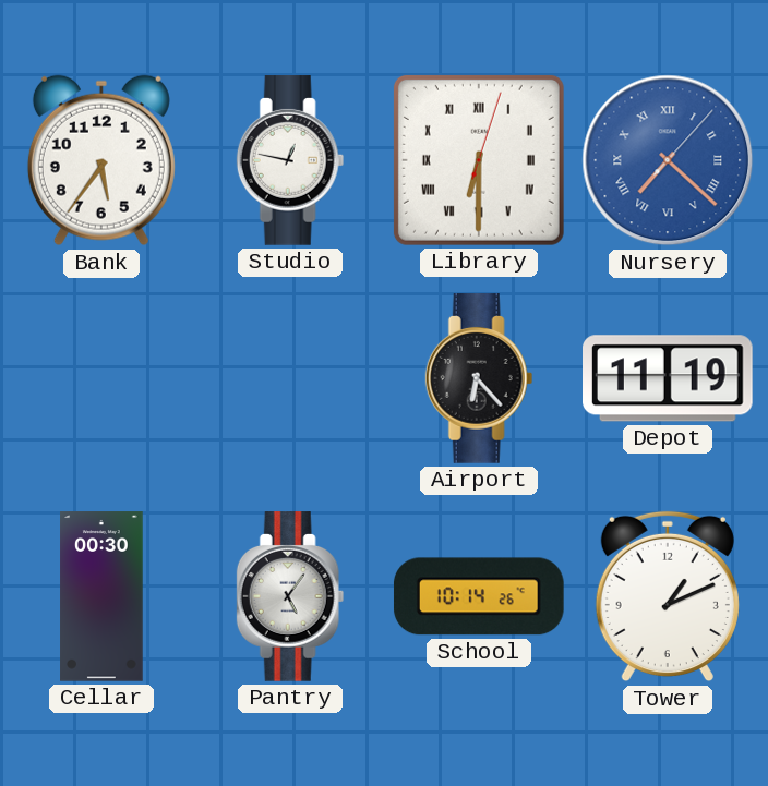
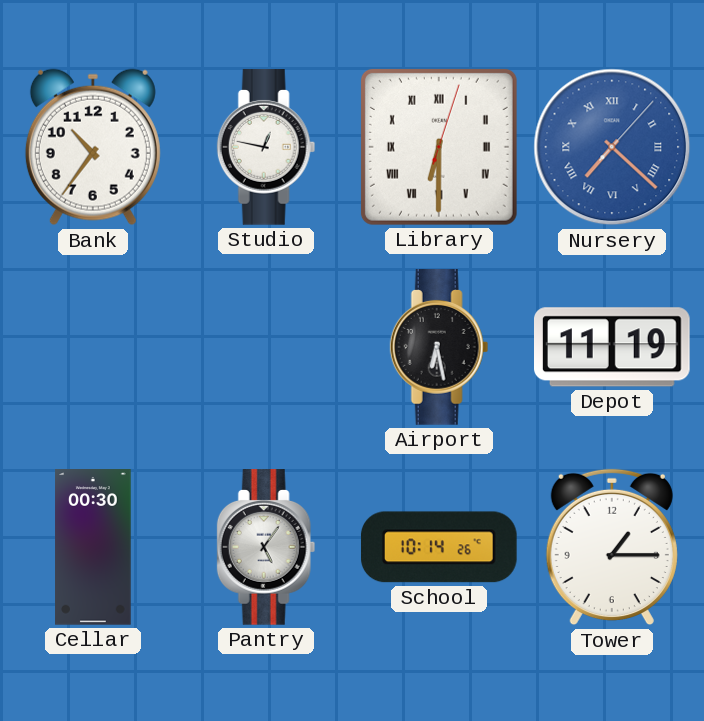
Bank: 5:36 -> 10:36 (93, 147)
Airport: 6:23 -> 6:28 (439, 347)
Tower: 1:11 -> 1:15 (612, 547)
